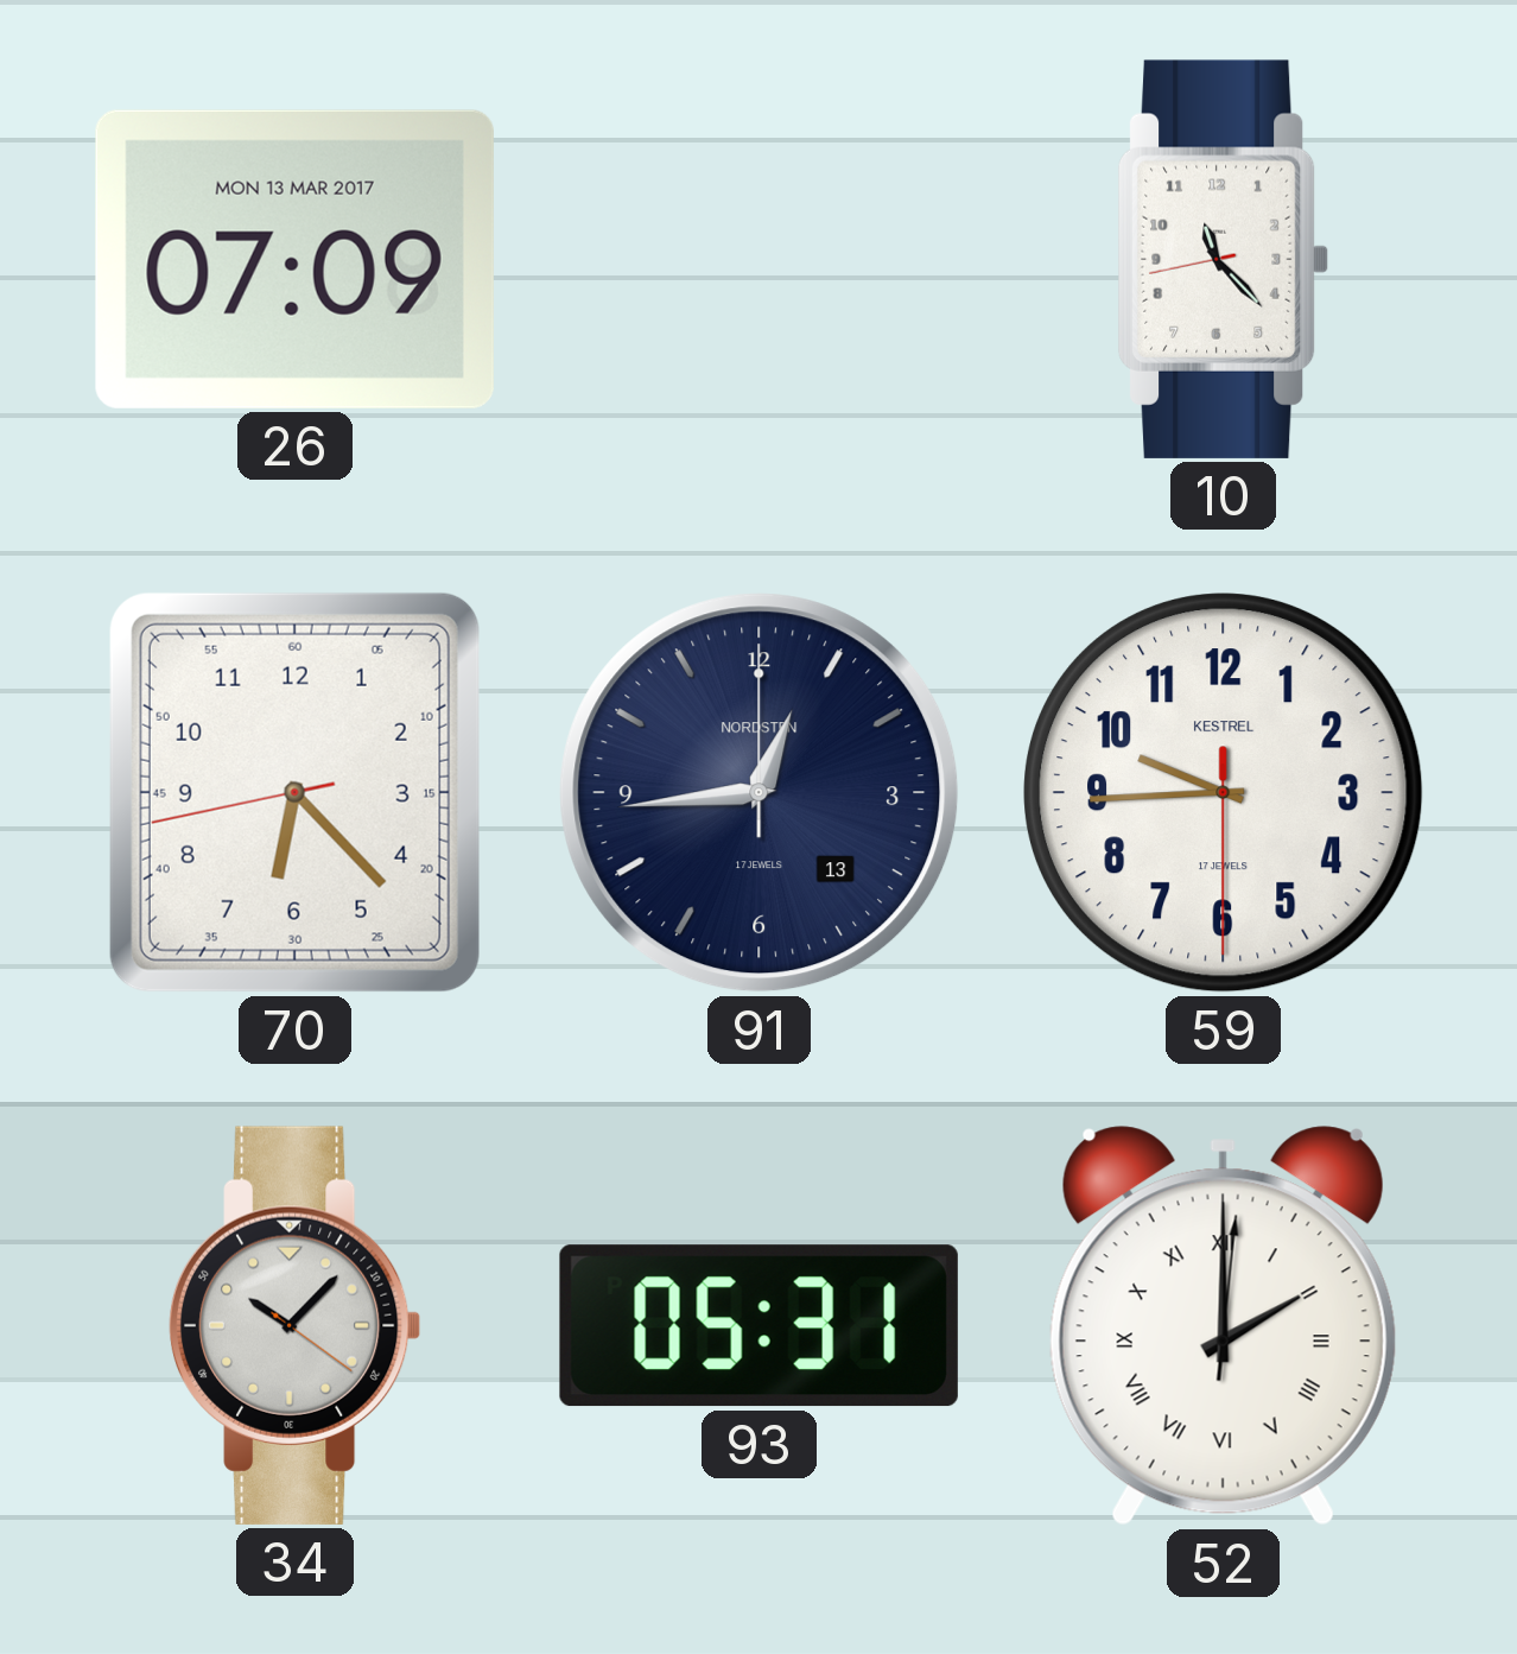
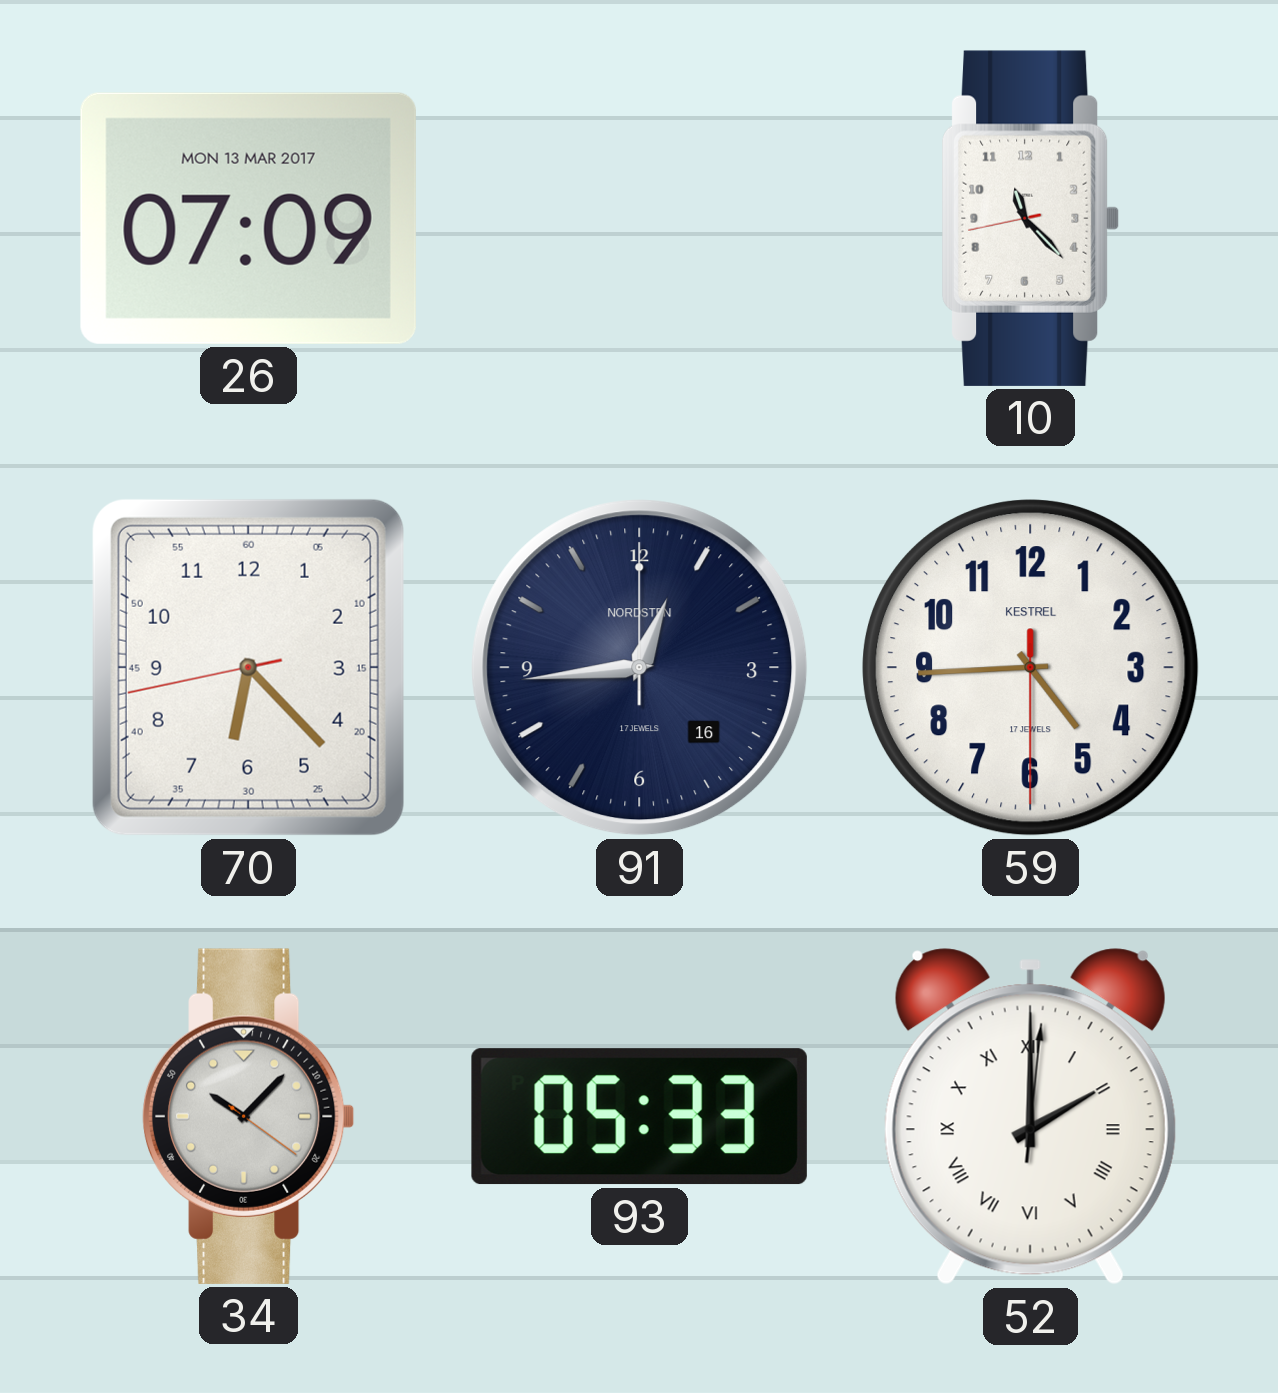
91 date: 13 -> 16 (640, 668)
59: 9:44 -> 4:44 (1031, 668)
93: 05:31 -> 05:33 (639, 1117)
